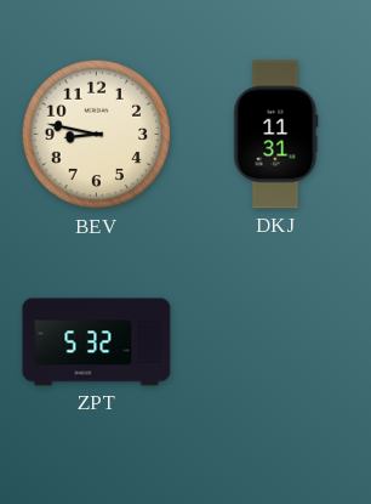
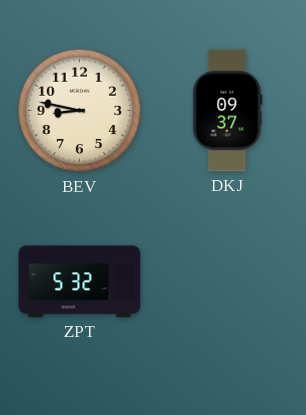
DKJ: 11:31 -> 09:37 (228, 111)
